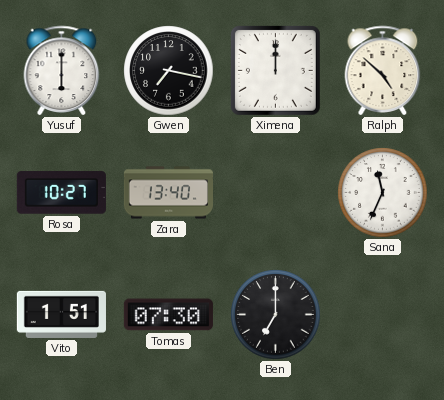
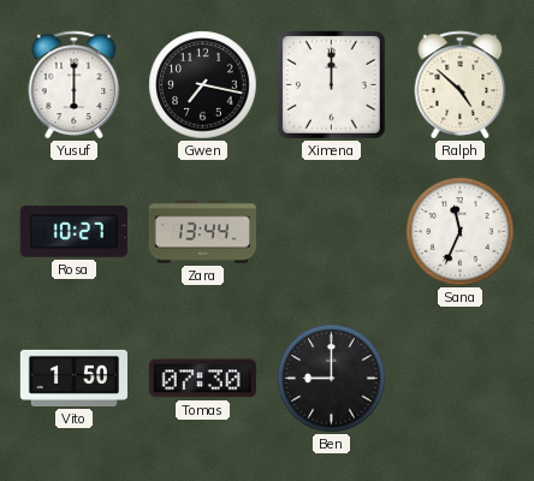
Zara: 13:40 -> 13:44 (202, 232)
Vito: 1:51 -> 1:50 (73, 378)
Ben: 7:00 -> 9:00 (332, 379)
